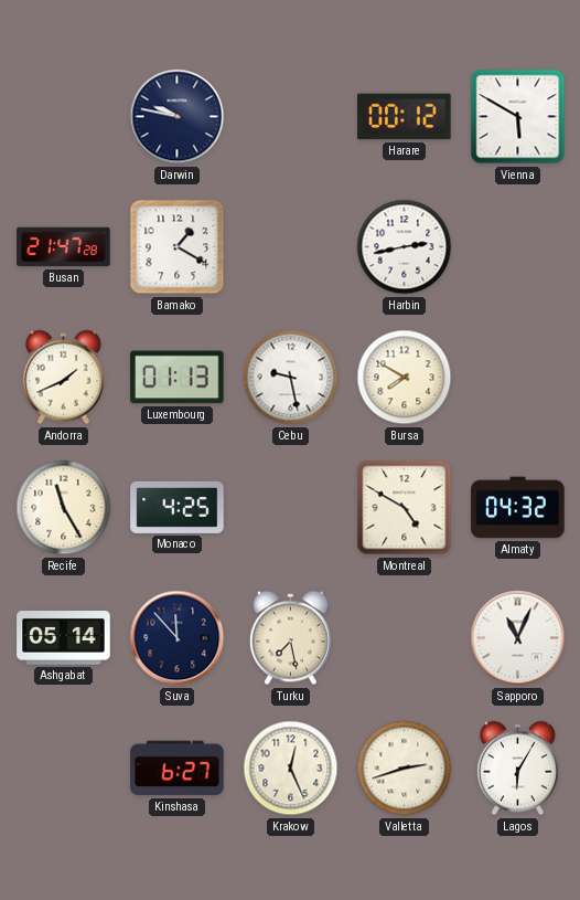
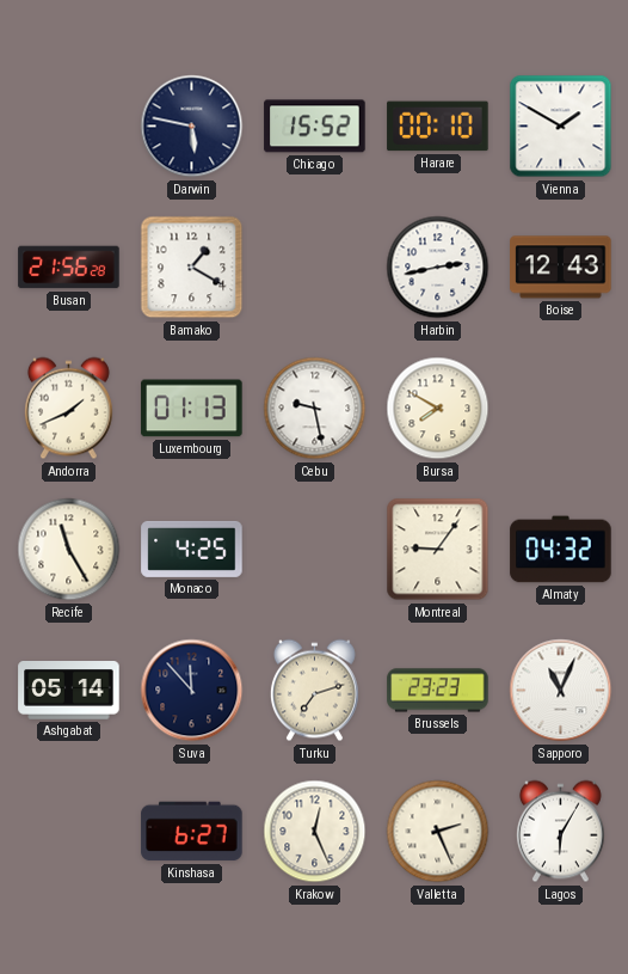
Darwin: 9:47 -> 5:47 (192, 127)
Chicago: none -> 15:52 (315, 127)
Harare: 00:12 -> 00:10 (438, 127)
Vienna: 5:50 -> 1:50 (561, 127)
Busan: 21:47 -> 21:56 (69, 268)
Boise: none -> 12:43 (561, 268)
Montreal: 4:50 -> 9:06 (438, 550)
Turku: 7:28 -> 7:12 (314, 691)
Brussels: none -> 23:23 (438, 691)
Valletta: 2:42 -> 2:26 (438, 832)
